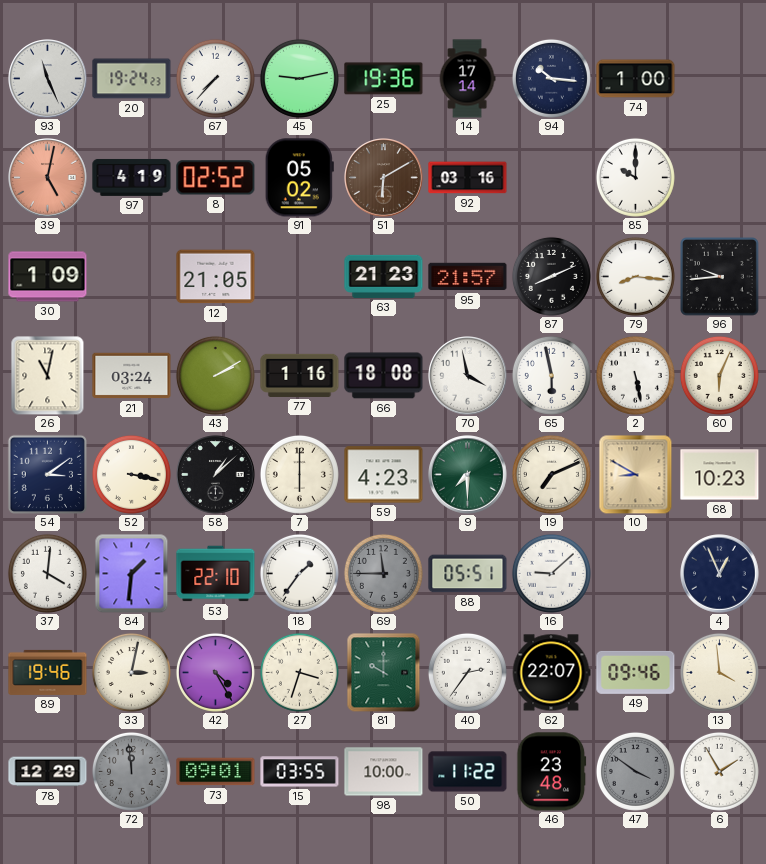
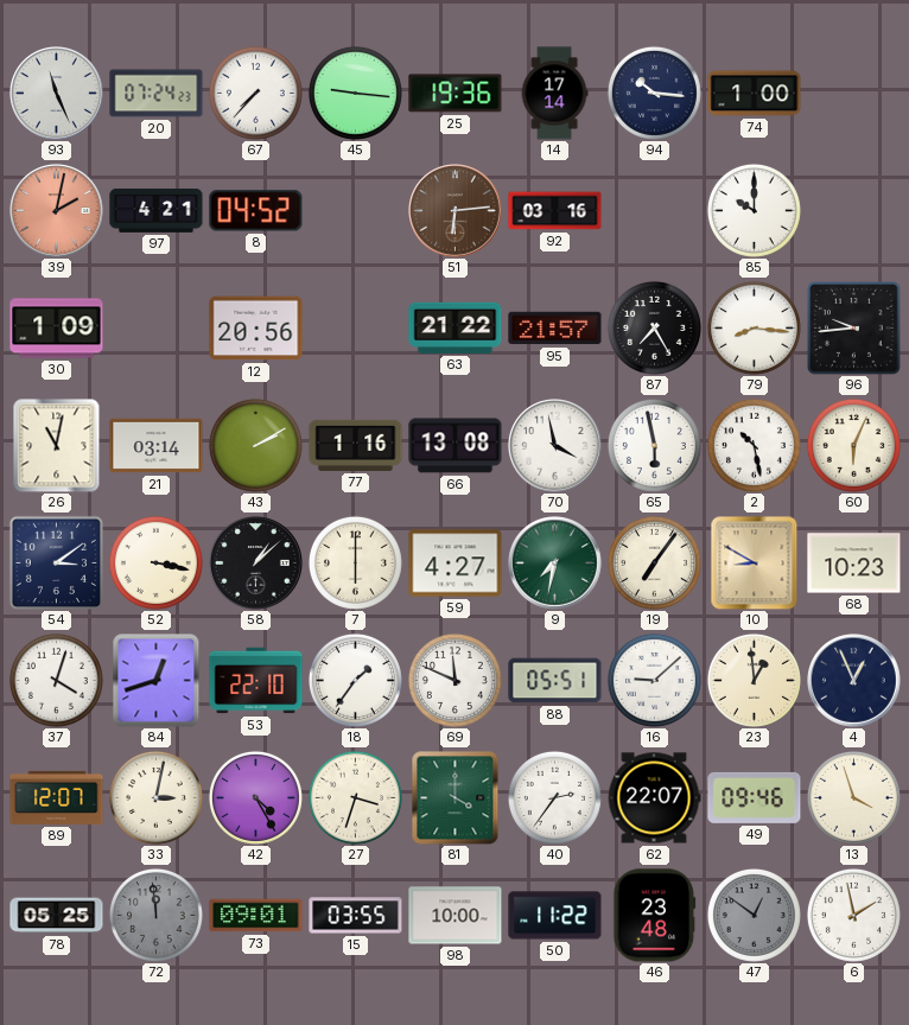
20: 19:24 -> 07:24 (157, 94)
45: 9:13 -> 9:16 (355, 93)
39: 5:02 -> 2:02 (57, 211)
97: 4:19 -> 4:21 (157, 210)
8: 02:52 -> 04:52 (256, 211)
91: 05:02 -> none (299, 178)
51: 6:10 -> 6:14 (456, 211)
12: 21:05 -> 20:56 (256, 329)
63: 21:23 -> 21:22 (456, 327)
87: 8:11 -> 7:25 (654, 327)
21: 03:24 -> 03:14 (157, 446)
66: 18:08 -> 13:08 (456, 446)
2: 5:28 -> 10:28 (754, 445)
59: 4:23 -> 4:27 (456, 564)
9: 7:30 -> 7:32 (555, 564)
19: 7:11 -> 7:06 (654, 562)
37: 4:01 -> 4:03 (56, 680)
84: 1:31 -> 12:42 (157, 680)
69: 11:45 -> 11:49 (454, 680)
69 dial: grey -> white (454, 680)
23: none -> 12:59 (754, 680)
89: 19:46 -> 12:07 (57, 797)
81: 10:00 -> 4:00 (456, 797)
13: 3:59 -> 3:57 (853, 797)
78: 12:29 -> 05:25 (57, 916)
47: 3:51 -> 12:51 (754, 915)
6: 1:55 -> 1:58 (853, 915)
